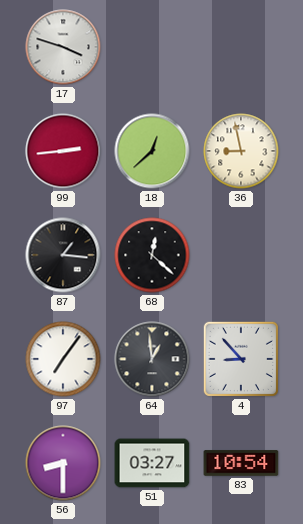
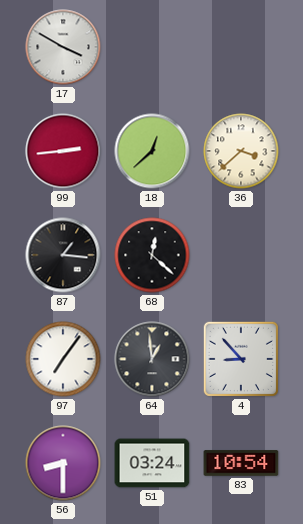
17: 3:48 -> 3:50 (63, 47)
36: 8:58 -> 3:38 (241, 151)
51: 03:27 -> 03:24 (152, 463)
